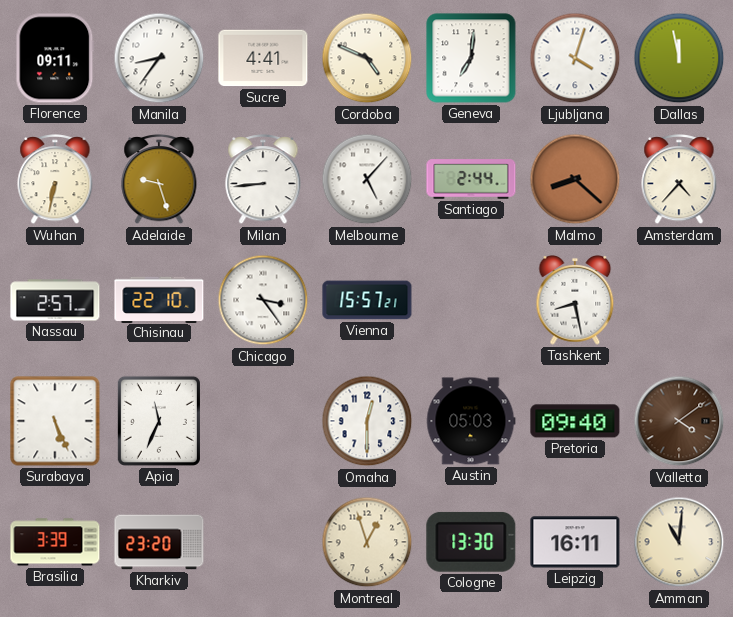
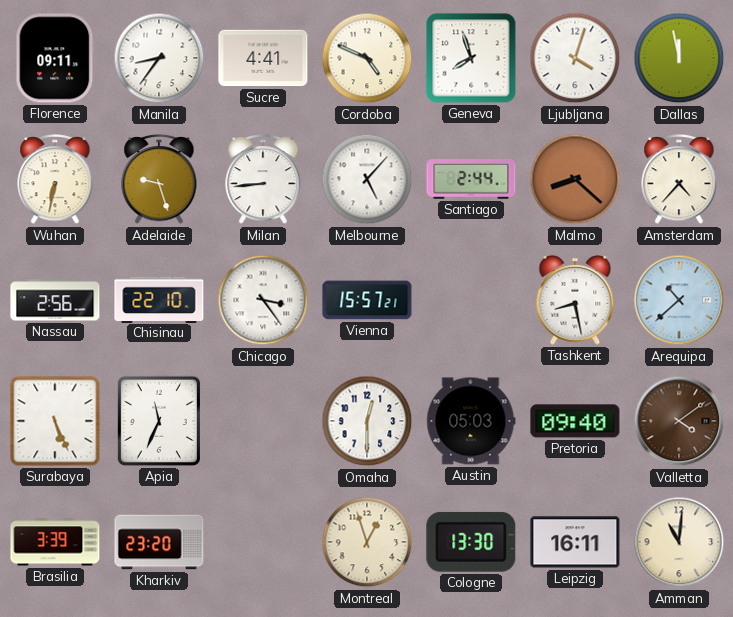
Geneva: 7:01 -> 7:57 (471, 58)
Nassau: 2:57 -> 2:56 (55, 300)
Arequipa: none -> 10:38 (679, 300)
